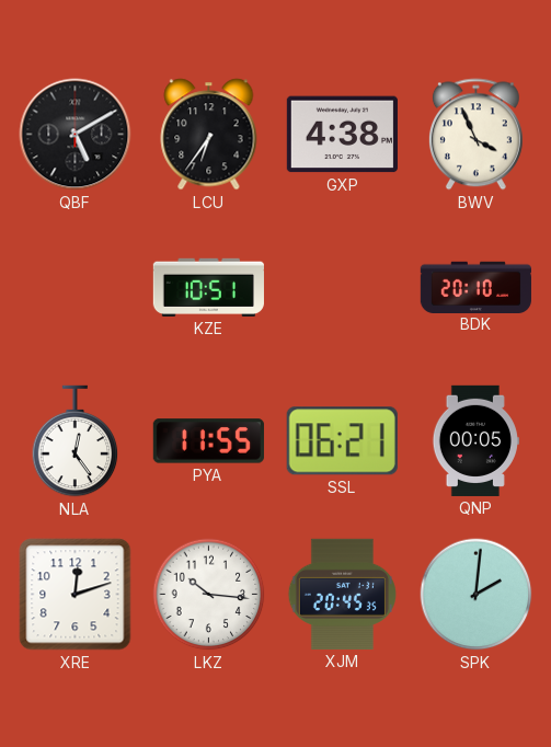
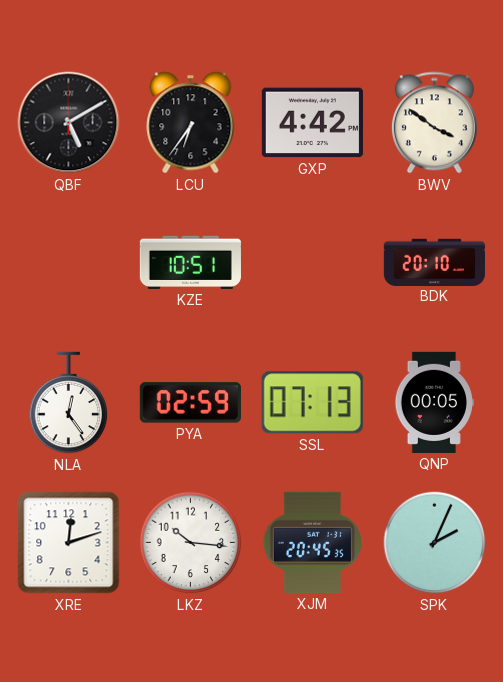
GXP: 4:38 -> 4:42 (312, 123)
BWV: 3:56 -> 3:51 (434, 123)
PYA: 11:55 -> 02:59 (190, 403)
SSL: 06:21 -> 07:13 (312, 403)
SPK: 2:01 -> 2:04 (435, 543)
